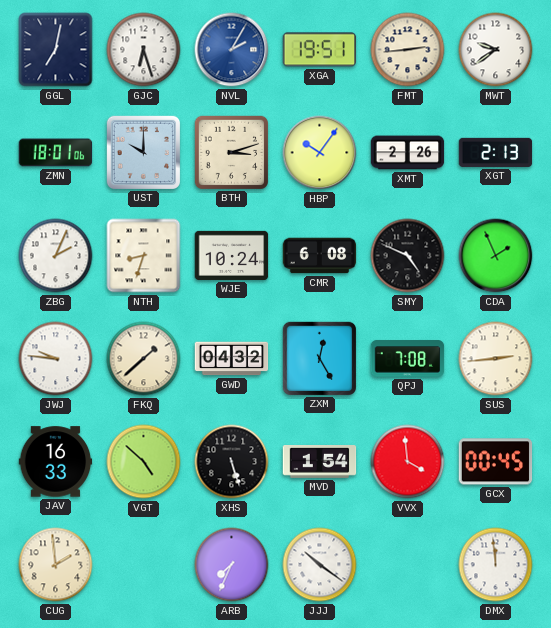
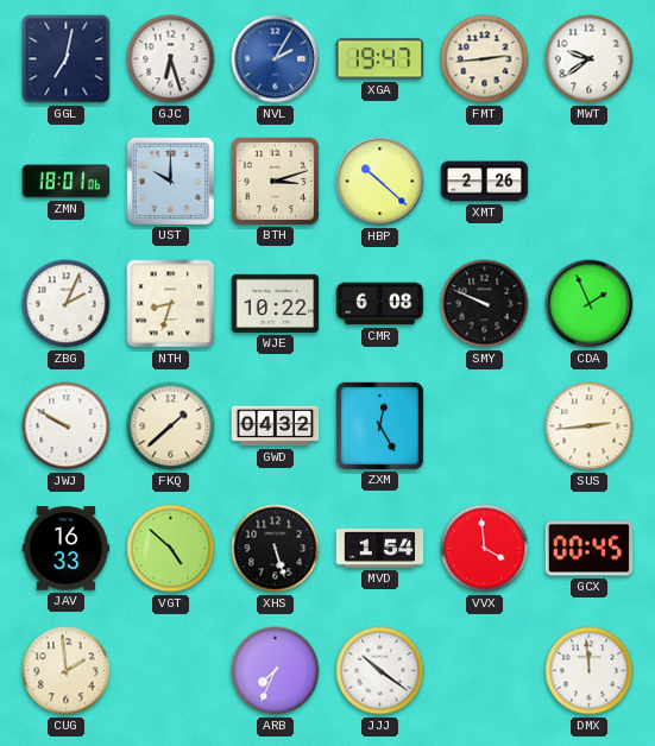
XGA: 19:51 -> 19:47 (380, 59)
HBP: 10:06 -> 10:22 (380, 182)
XGT: 2:13 -> none (496, 152)
WJE: 10:24 -> 10:22 (276, 303)
SMY: 4:49 -> 9:49 (485, 304)
JWJ: 9:46 -> 9:50 (67, 426)
QPJ: 7:08 -> none (408, 359)
